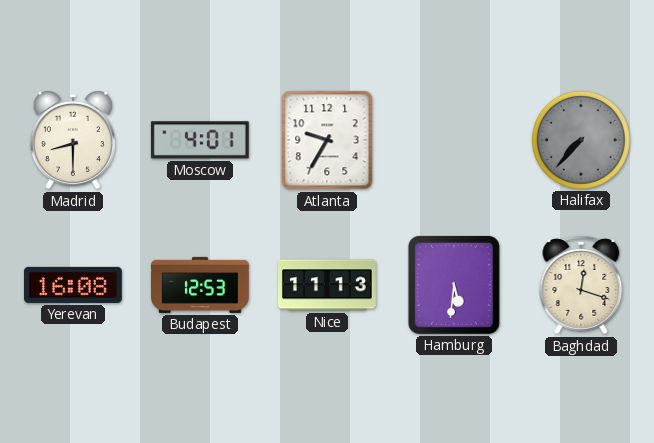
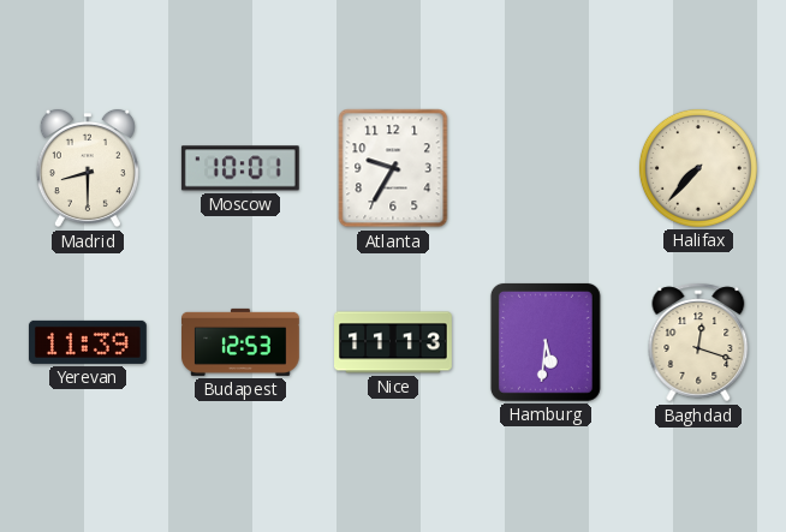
Moscow: 4:01 -> 10:01 (240, 168)
Halifax dial: grey -> cream (698, 168)
Yerevan: 16:08 -> 11:39 (88, 342)
